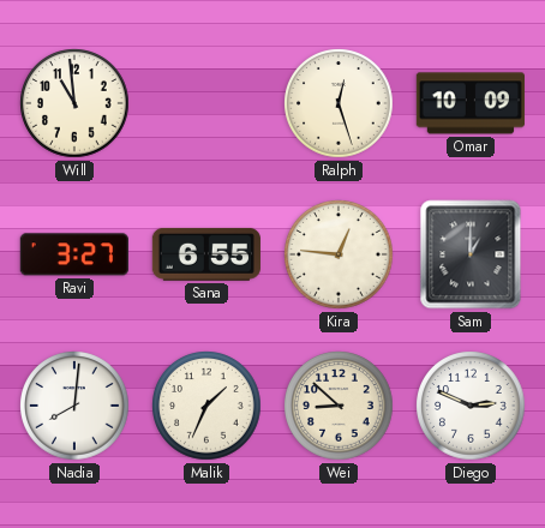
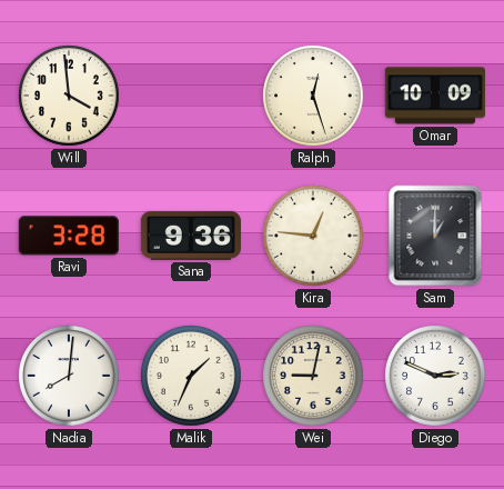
Will: 10:59 -> 3:59 (69, 96)
Ravi: 3:27 -> 3:28 (69, 236)
Sana: 6:55 -> 9:36 (191, 236)
Wei: 8:52 -> 9:02 (313, 376)
